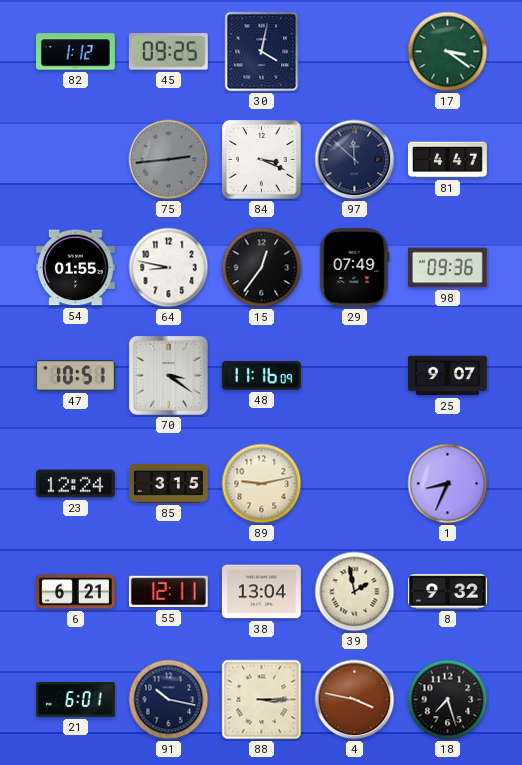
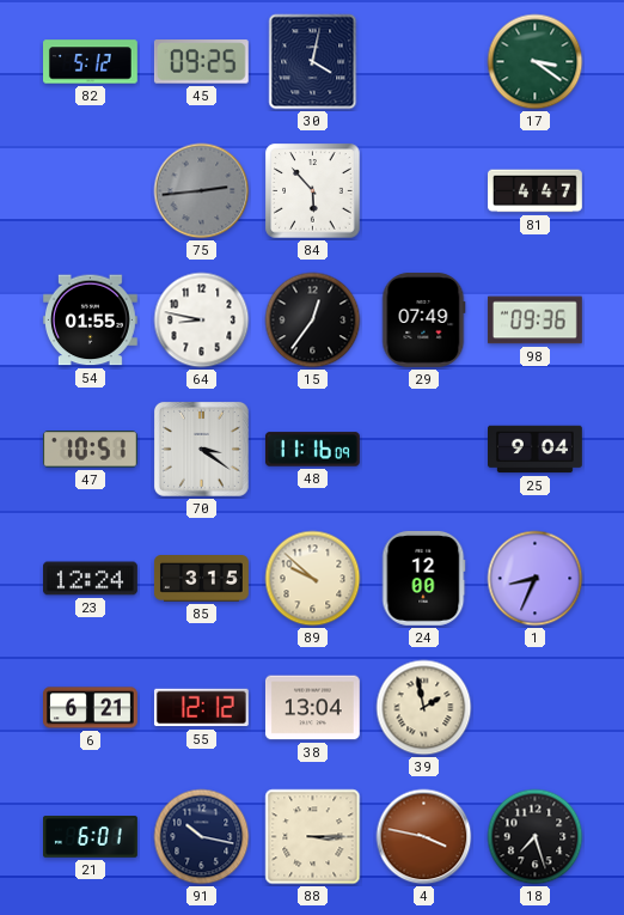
82: 1:12 -> 5:12 (91, 62)
84: 3:19 -> 5:53 (313, 191)
97: 11:52 -> none (355, 160)
25: 9:07 -> 9:04 (536, 450)
89: 9:13 -> 9:52 (313, 579)
24: none -> 12:00 (423, 578)
55: 12:11 -> 12:12 (201, 708)
8: 9:32 -> none (448, 592)
